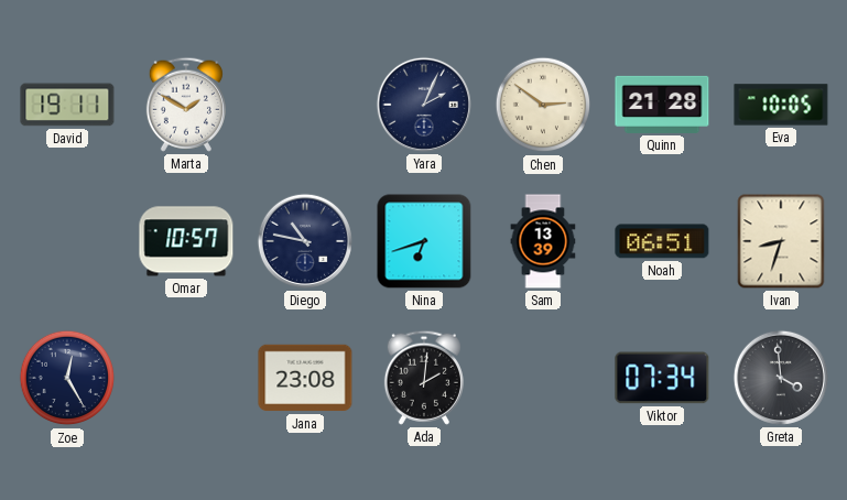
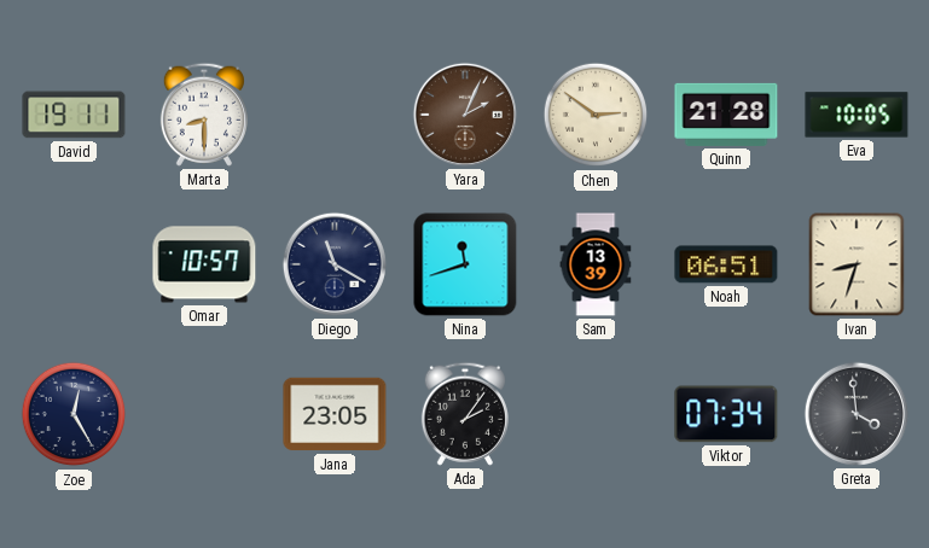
Marta: 1:50 -> 8:30 (204, 115)
Yara dial: navy -> brown (465, 115)
Diego: 10:47 -> 11:20 (335, 264)
Nina: 6:42 -> 11:42 (465, 264)
Jana: 23:08 -> 23:05 (335, 414)
Ada: 2:01 -> 2:06 (465, 414)
